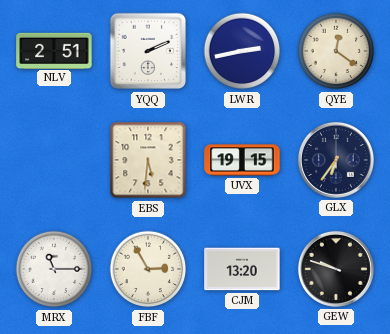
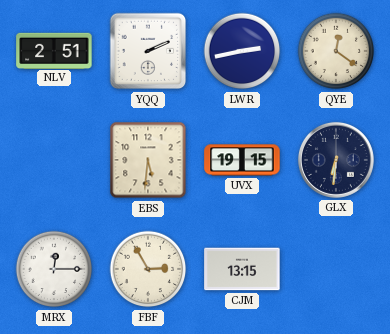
GLX: 6:36 -> 6:31 (336, 160)
MRX: 11:15 -> 12:15 (54, 269)
CJM: 13:20 -> 13:15 (242, 269)
GEW: 9:48 -> none (336, 269)
